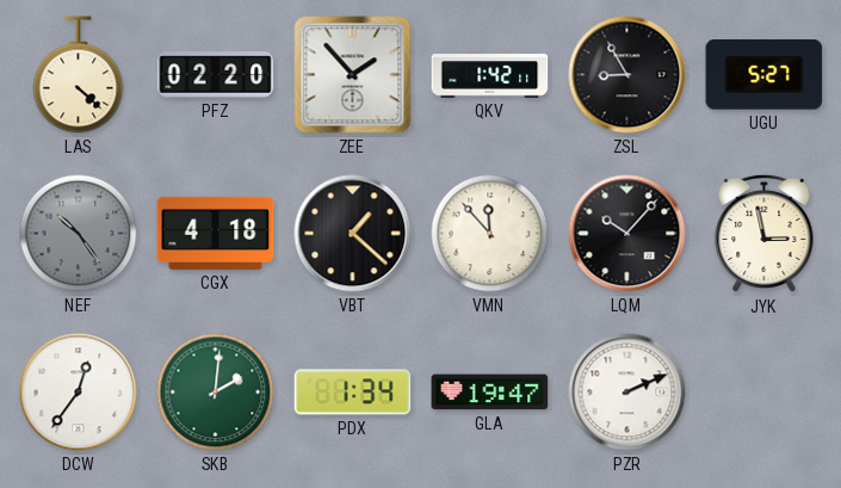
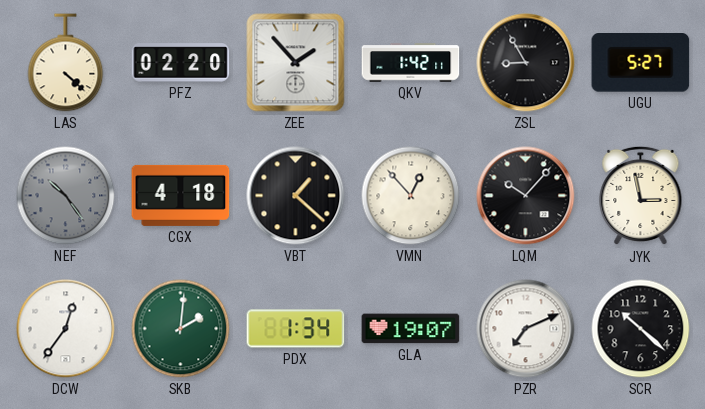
VMN: 11:53 -> 12:53 (411, 196)
GLA: 19:47 -> 19:07 (411, 329)
PZR: 2:11 -> 7:11 (526, 329)
SCR: none -> 10:22 (641, 329)
